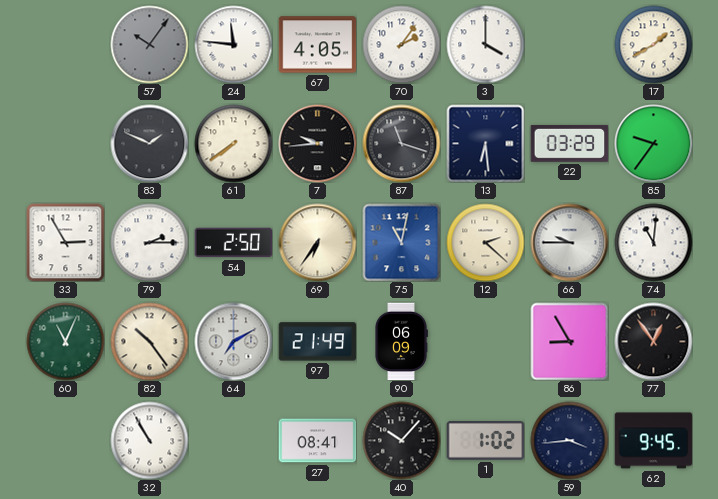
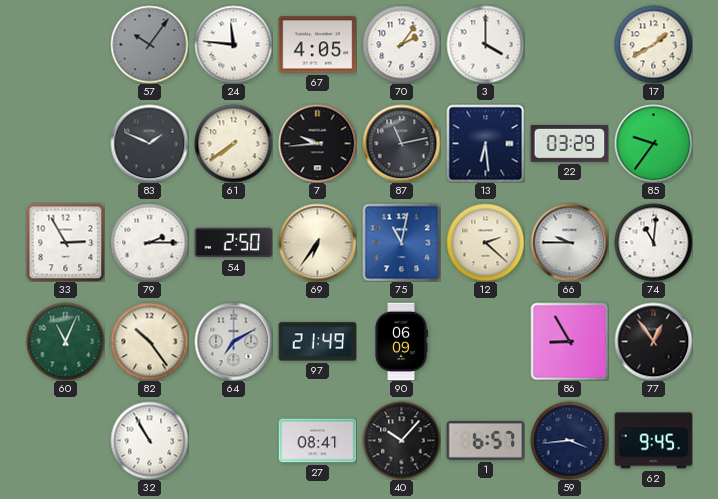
87: 11:18 -> 11:13 (401, 143)
1: 1:02 -> 6:57 (485, 441)
